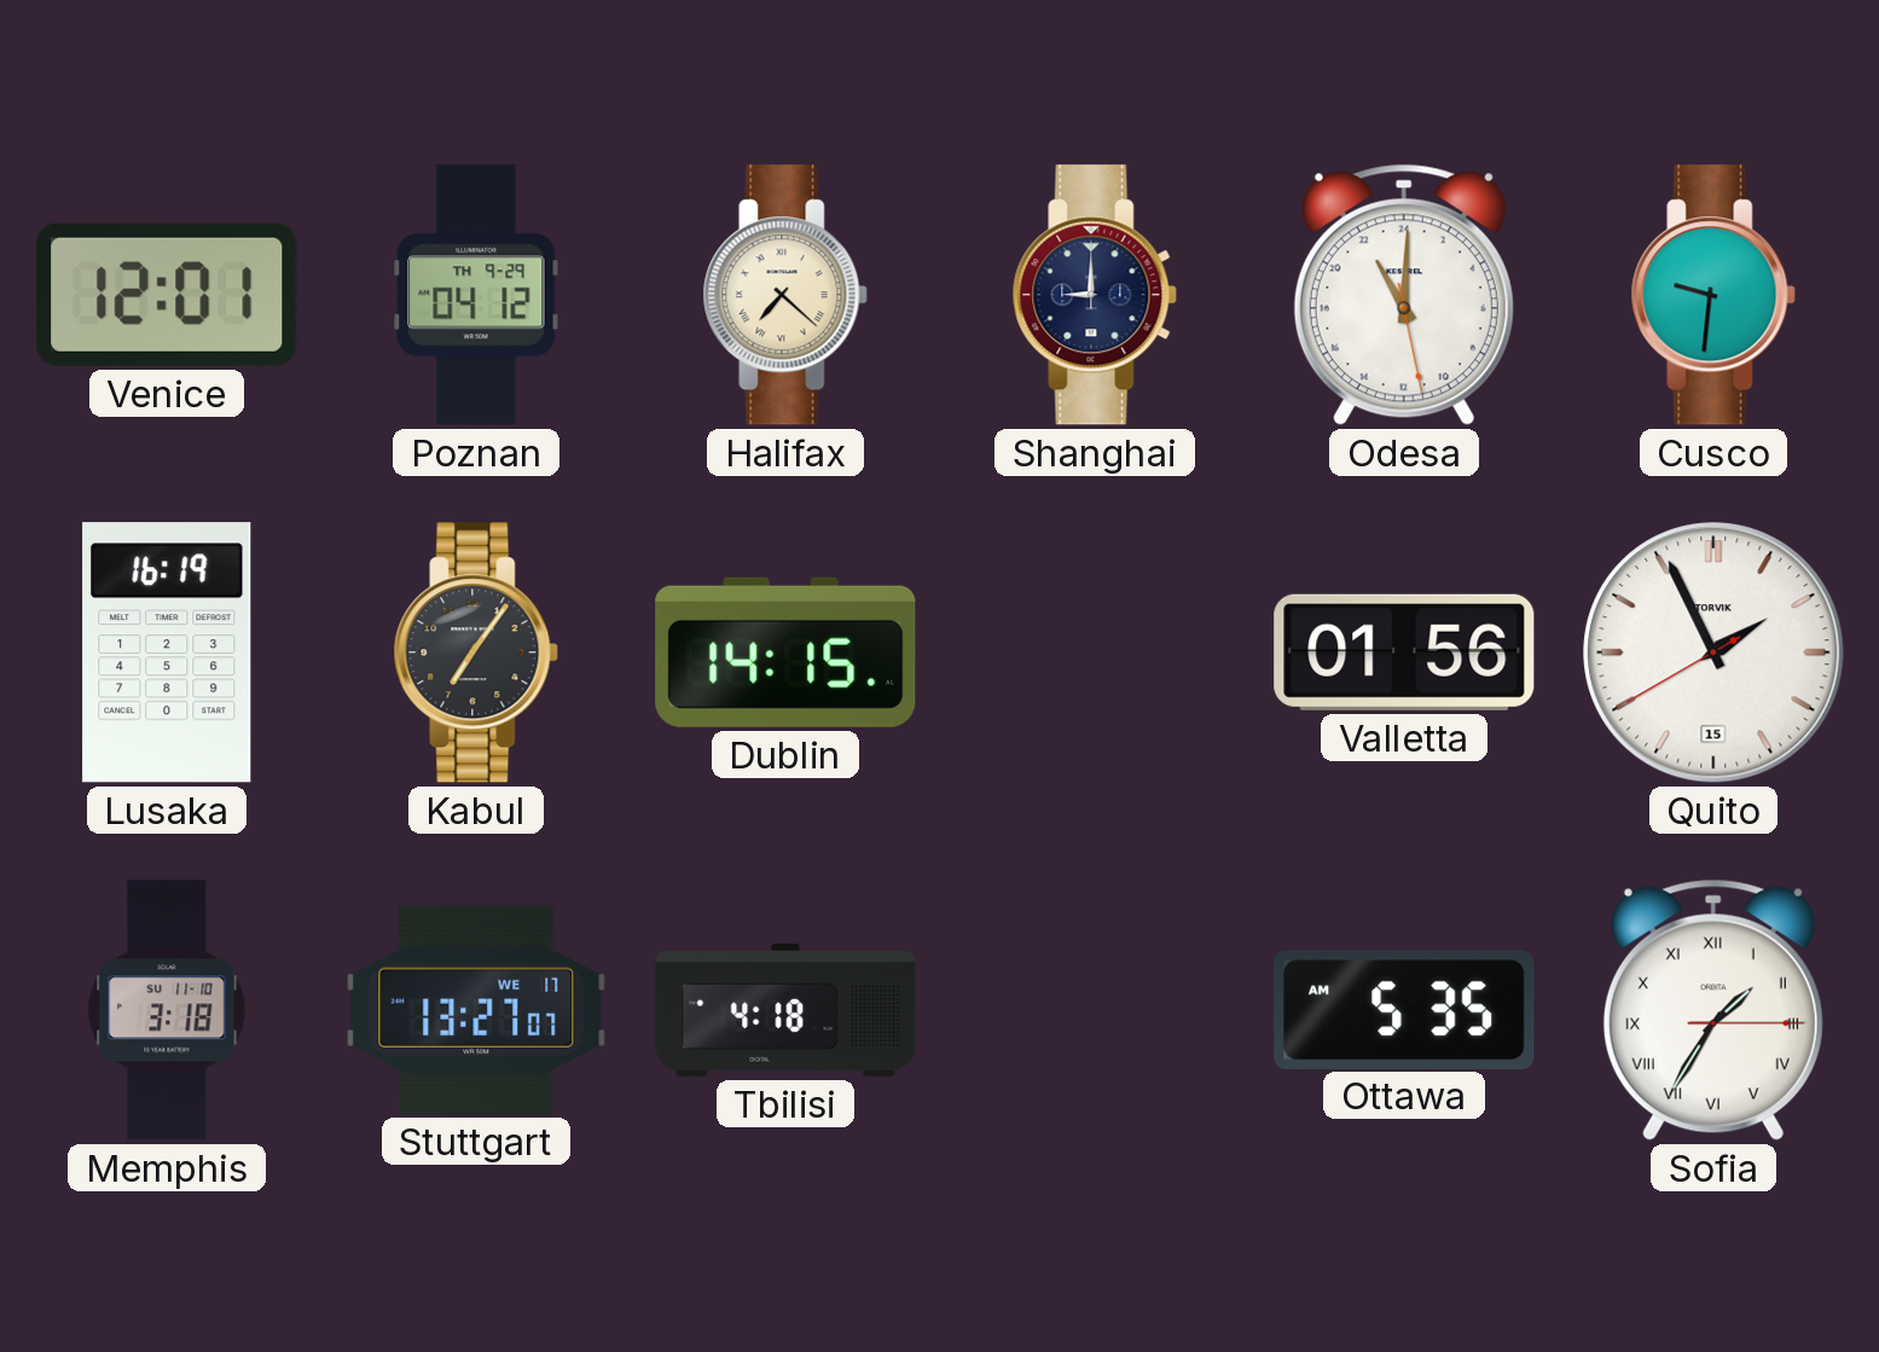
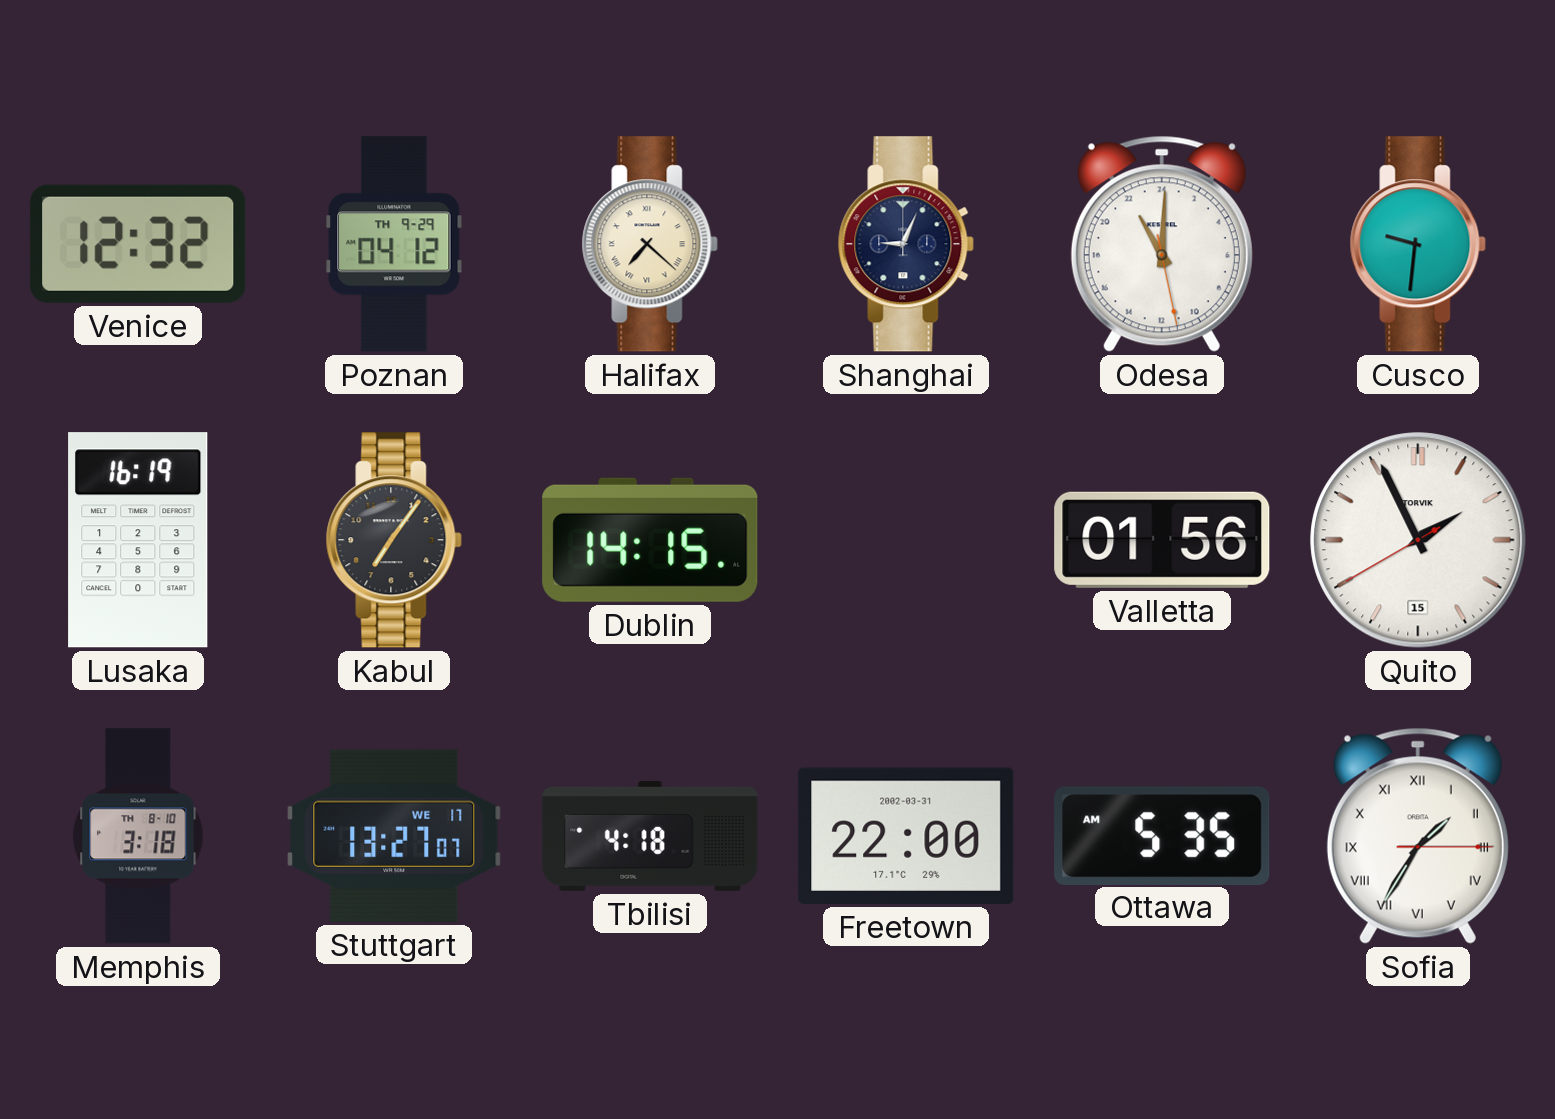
Venice: 12:01 -> 12:32 (138, 244)
Shanghai: 9:00 -> 9:04 (906, 244)
Memphis date: SU 11-10 -> TH 8-10 (138, 836)
Freetown: none -> 22:00 (906, 836)
